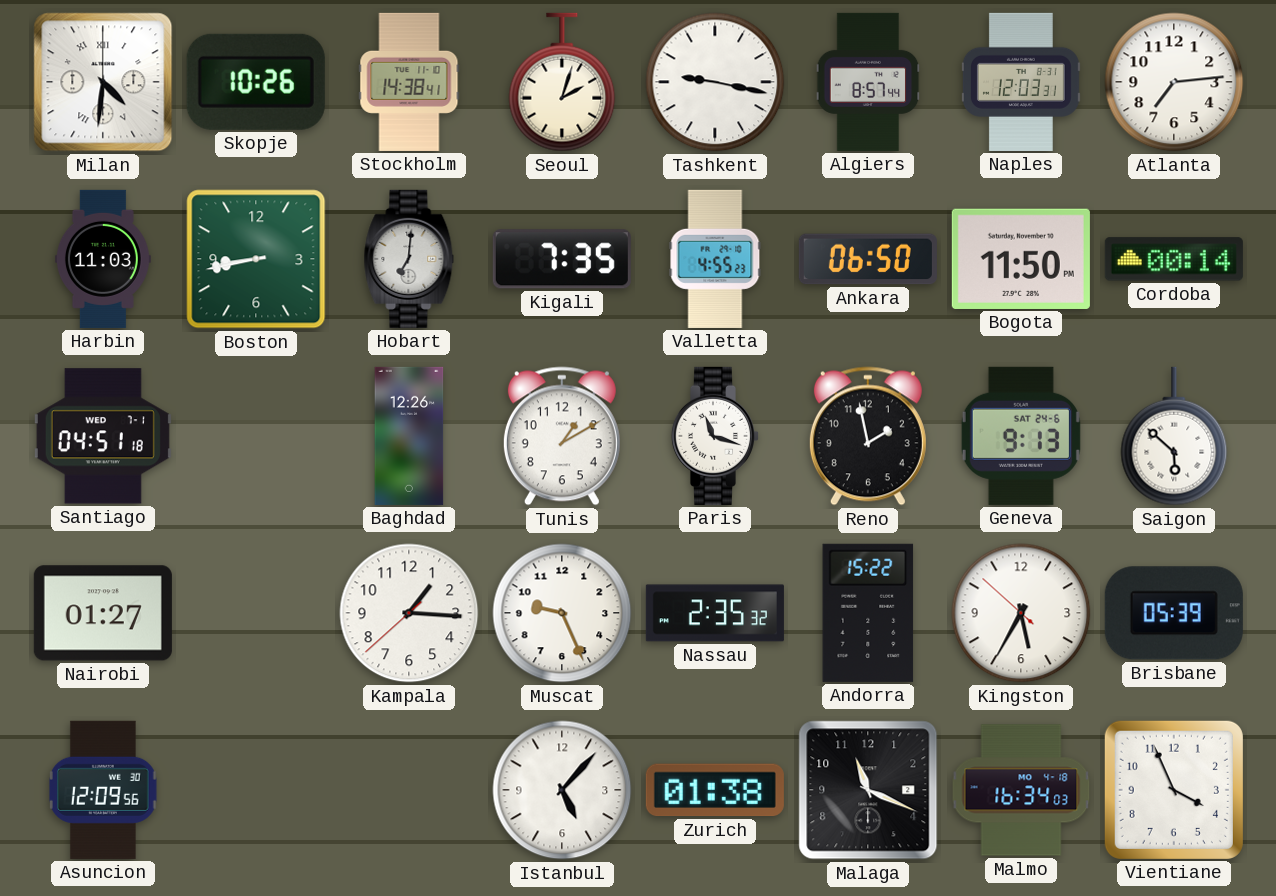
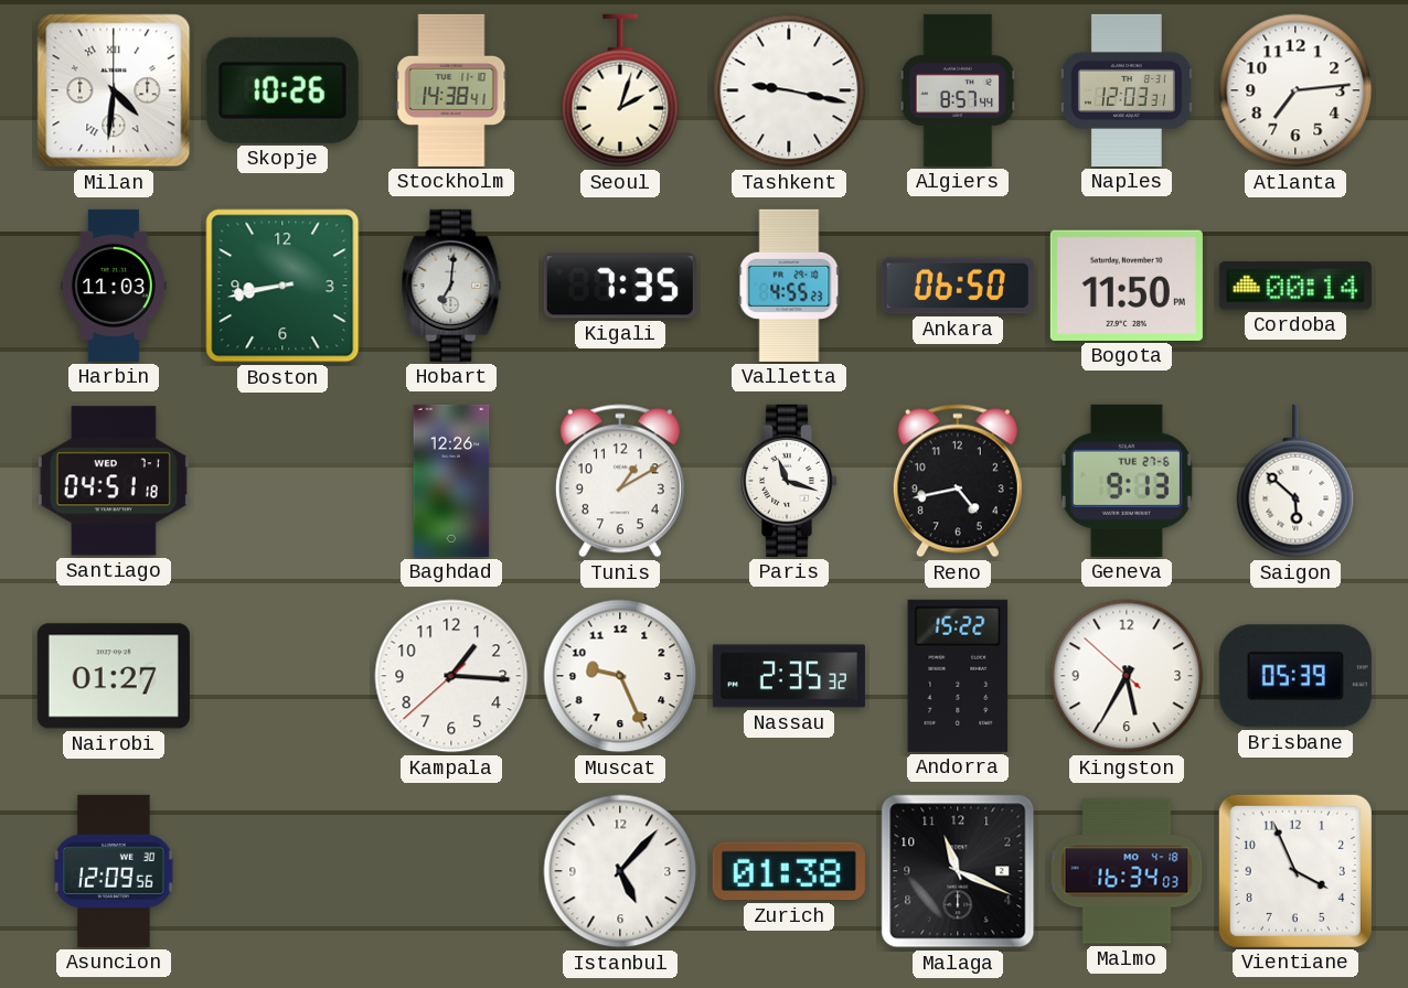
Reno: 1:58 -> 4:43 (958, 481)
Geneva date: SAT 24-6 -> TUE 27-6 (1127, 481)
